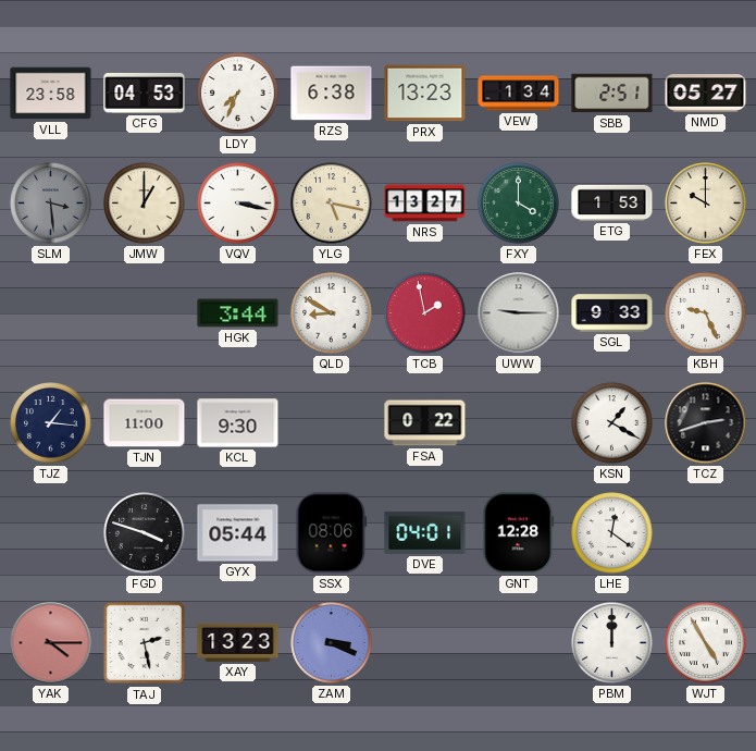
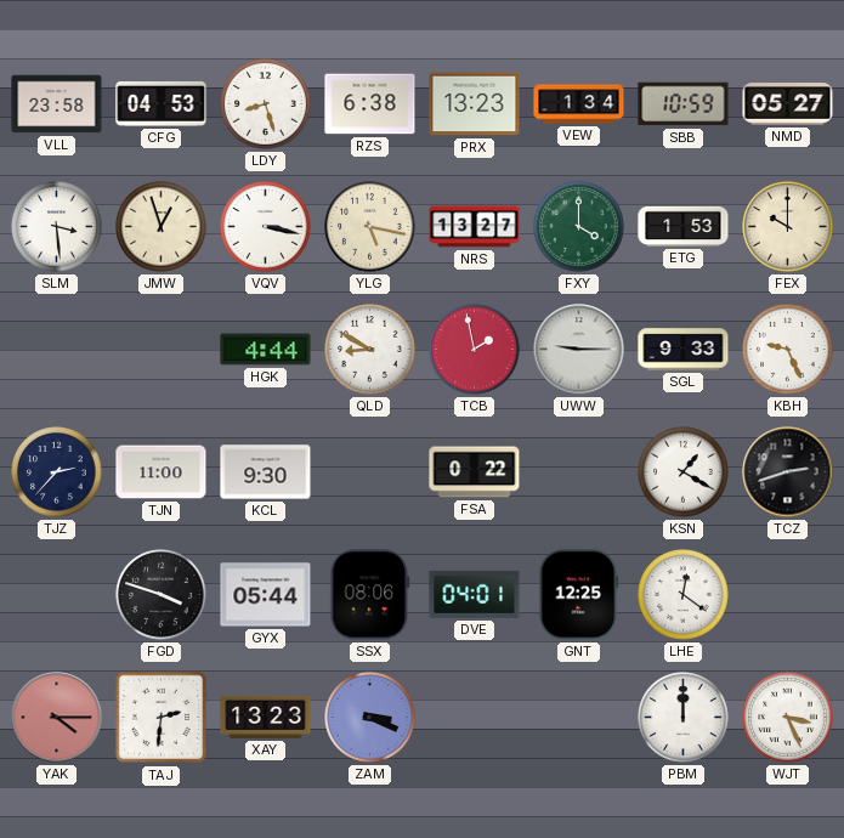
LDY: 7:34 -> 8:27 (266, 104)
SBB: 2:51 -> 10:59 (684, 104)
SLM dial: grey -> white (57, 227)
JMW: 1:00 -> 12:57 (162, 227)
HGK: 3:44 -> 4:44 (266, 350)
TJZ: 1:16 -> 2:37 (57, 472)
GNT: 12:28 -> 12:25 (579, 595)
TAJ: 2:28 -> 2:31 (162, 718)
WJT: 4:55 -> 3:26 (788, 718)
